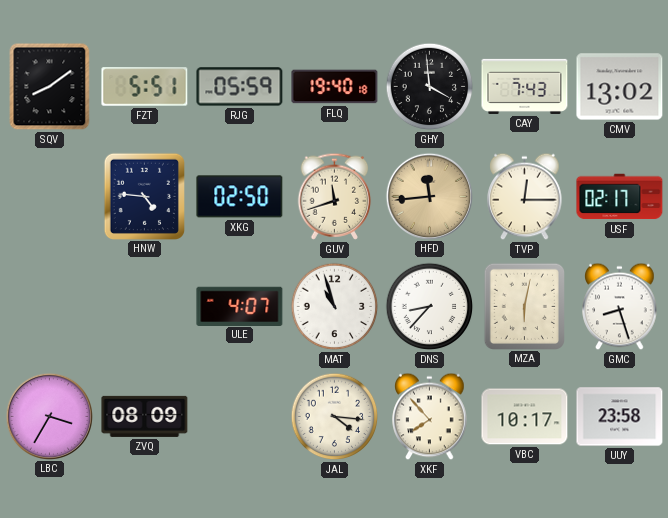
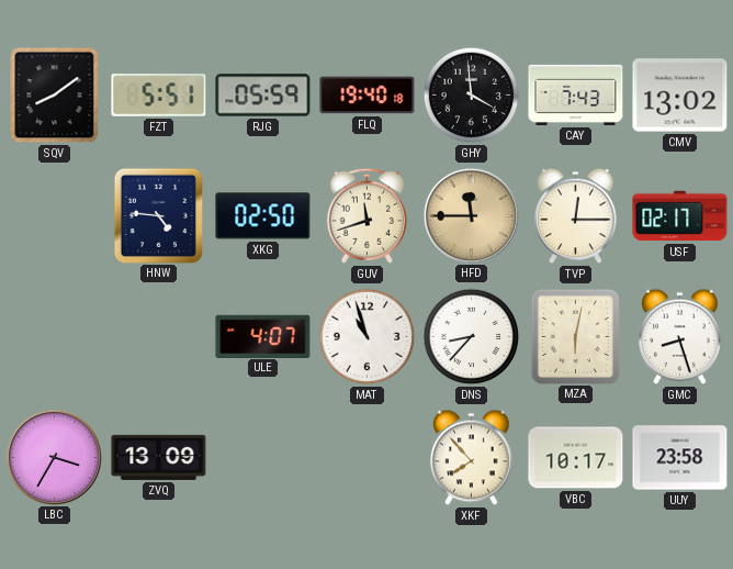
HFD: 11:44 -> 11:45 (471, 215)
ZVQ: 08:09 -> 13:09 (159, 457)
JAL: 4:16 -> none (335, 417)
